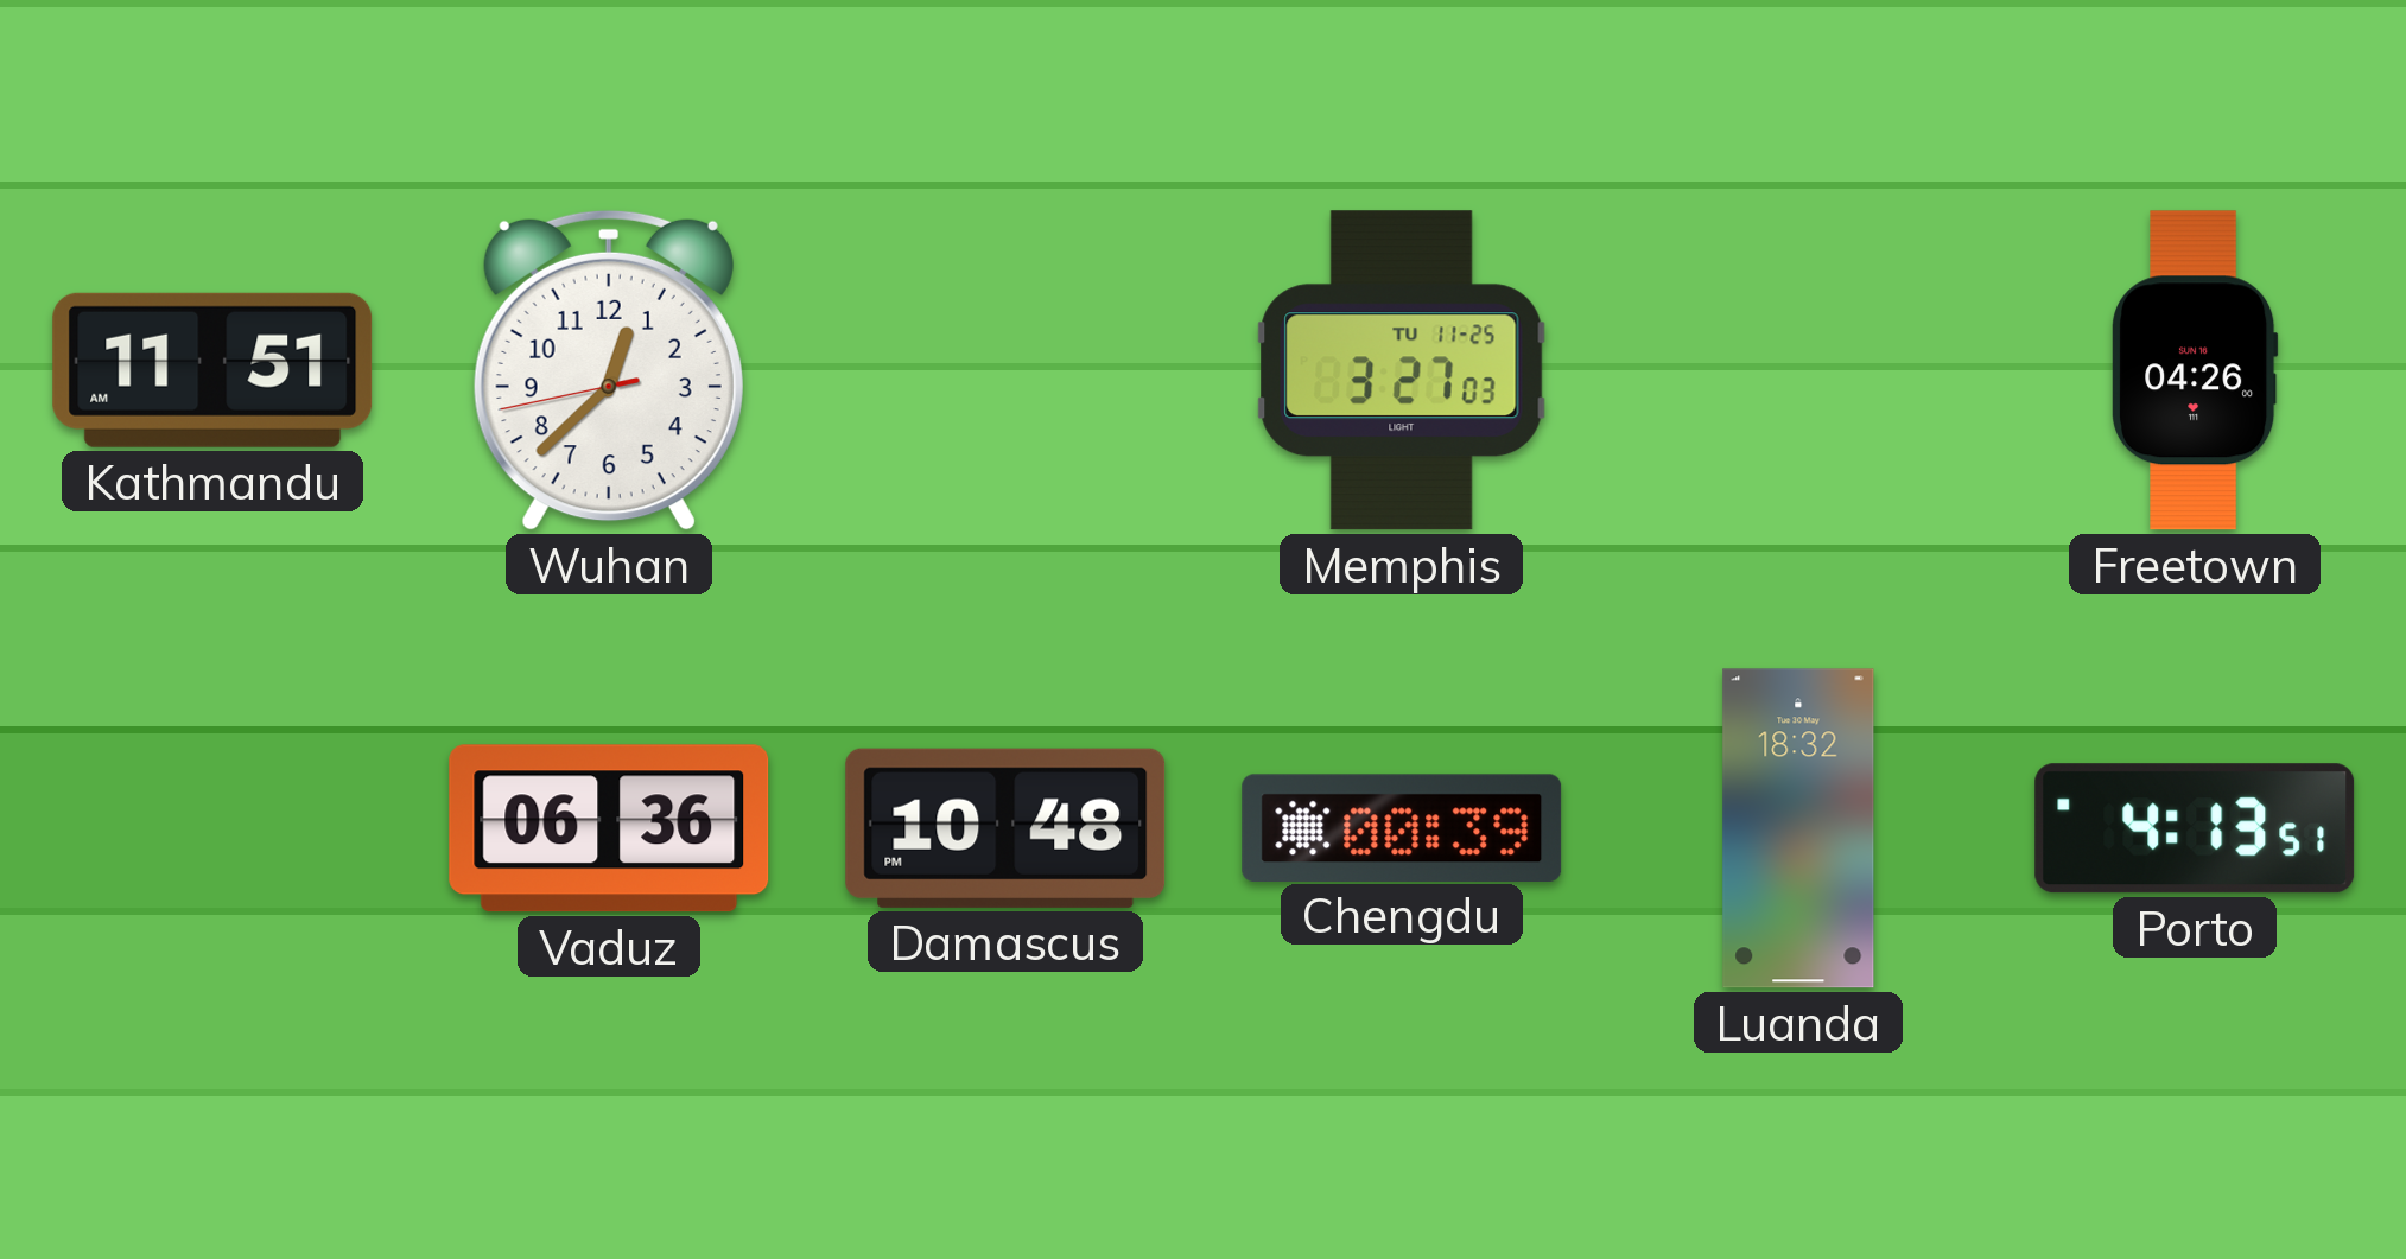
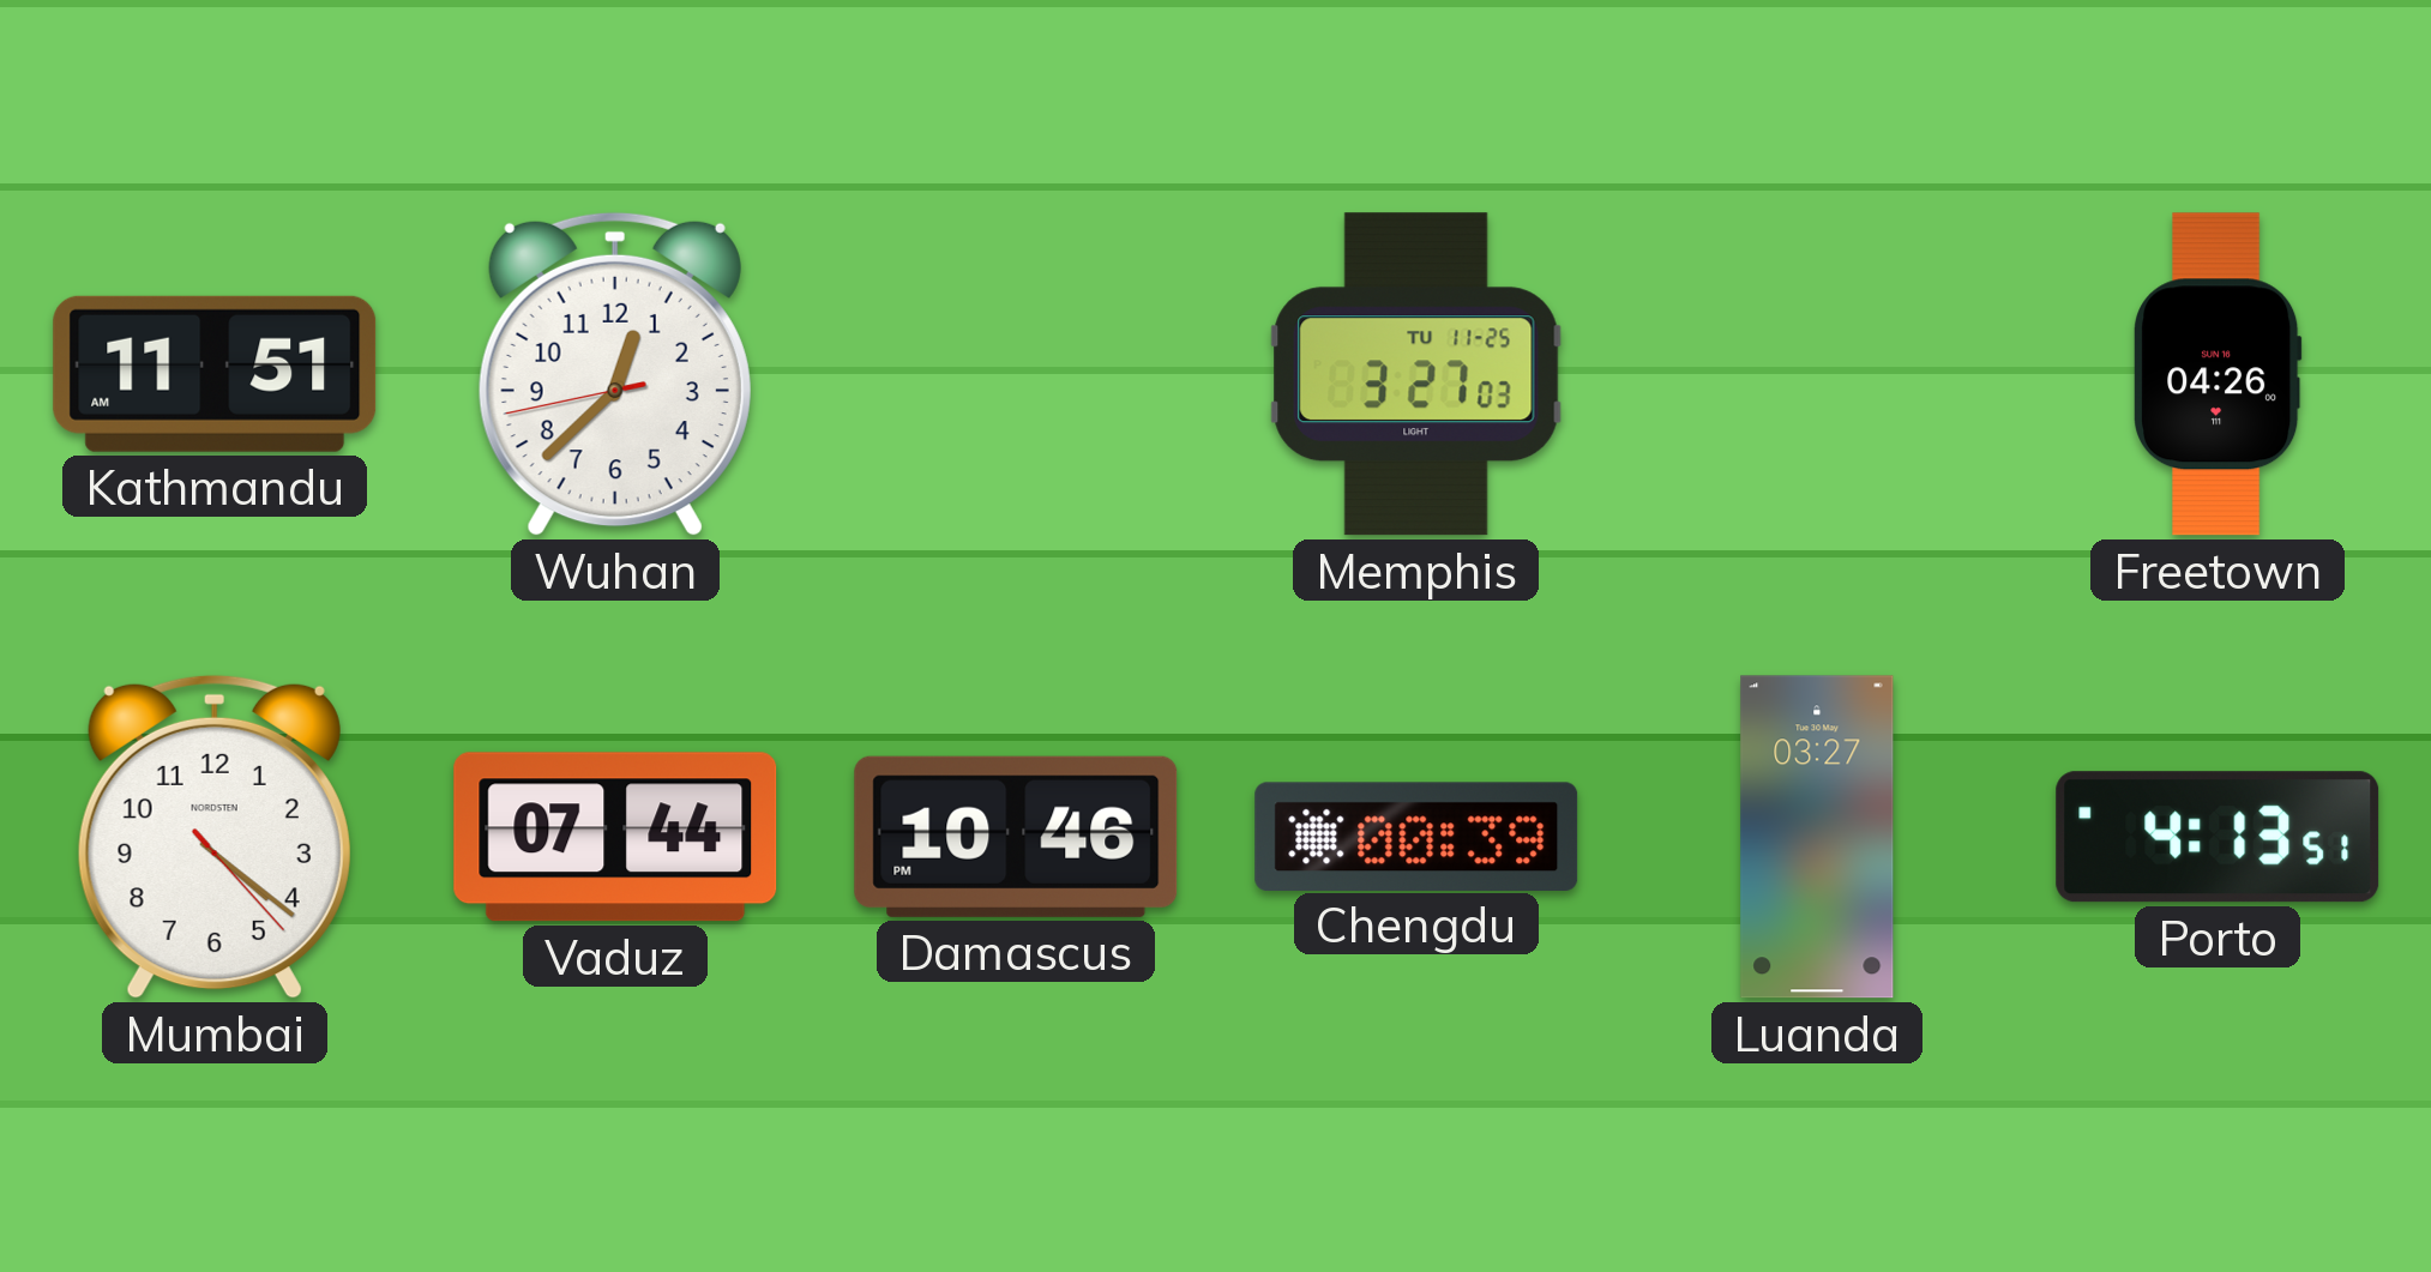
Mumbai: none -> 4:21 (215, 837)
Vaduz: 06:36 -> 07:44 (615, 837)
Damascus: 10:48 -> 10:46 (1016, 837)
Luanda: 18:32 -> 03:27 (1817, 837)
